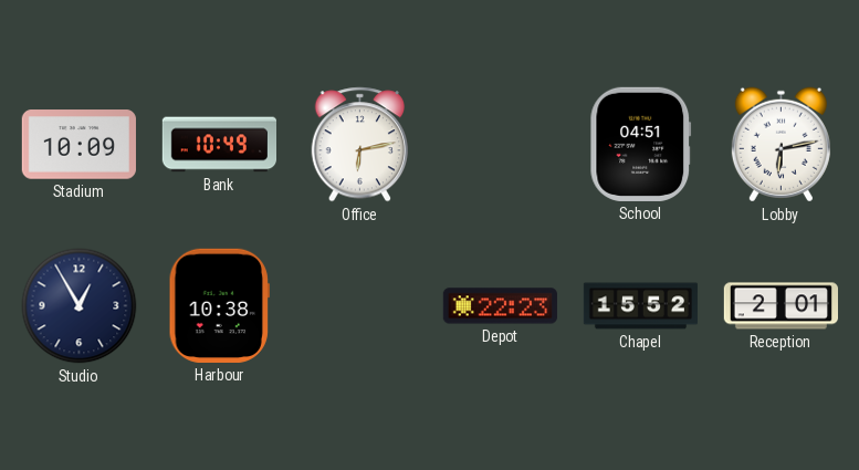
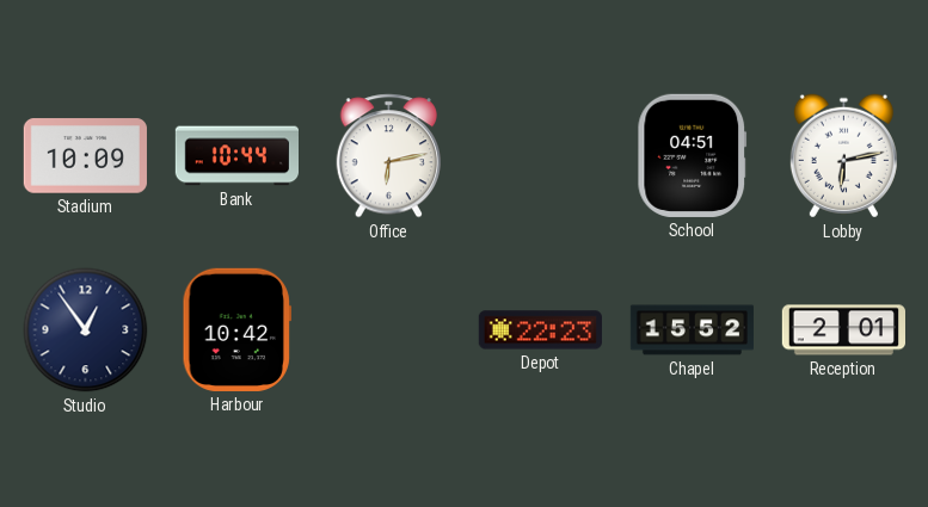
Bank: 10:49 -> 10:44 (236, 156)
Studio: 12:55 -> 12:54 (86, 330)
Harbour: 10:38 -> 10:42 (236, 329)
